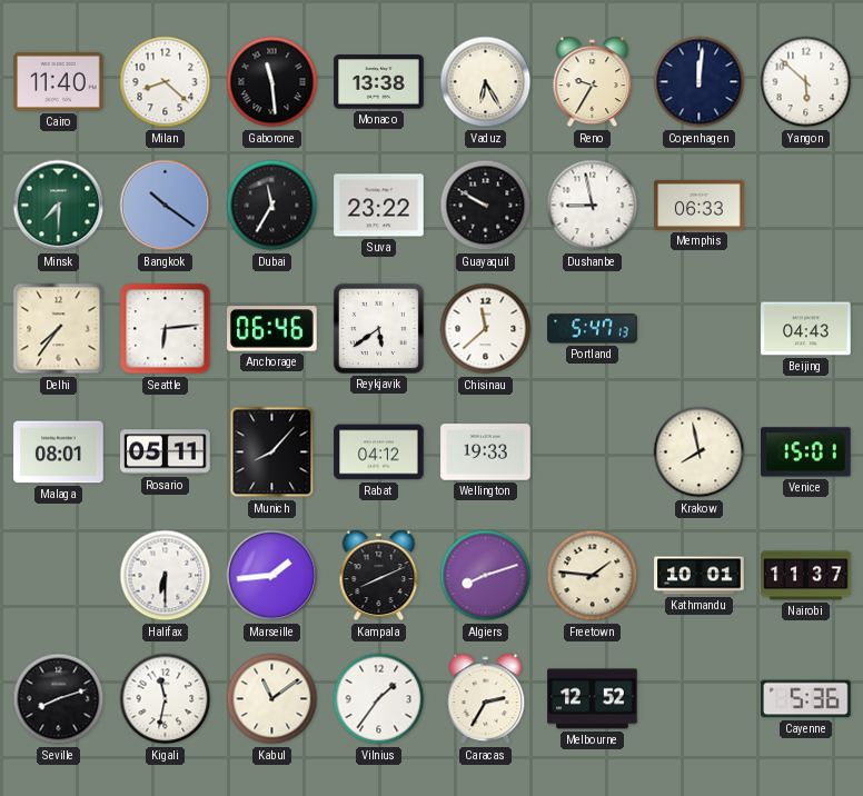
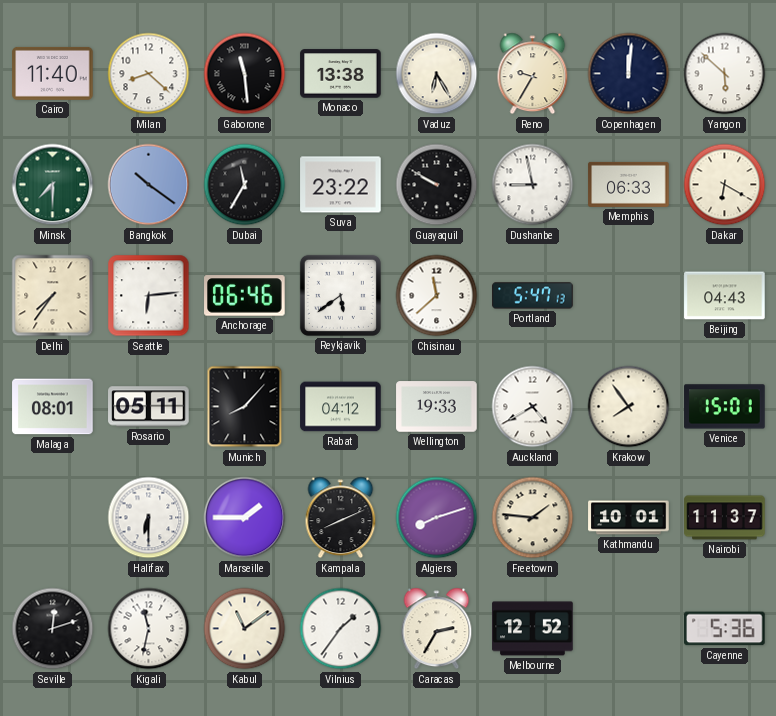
Dakar: none -> 6:20 (725, 185)
Auckland: none -> 4:40 (533, 407)
Krakow: 7:58 -> 7:54 (629, 407)
Marseille: 1:44 -> 1:45 (245, 518)
Seville: 8:12 -> 12:12 (53, 629)
